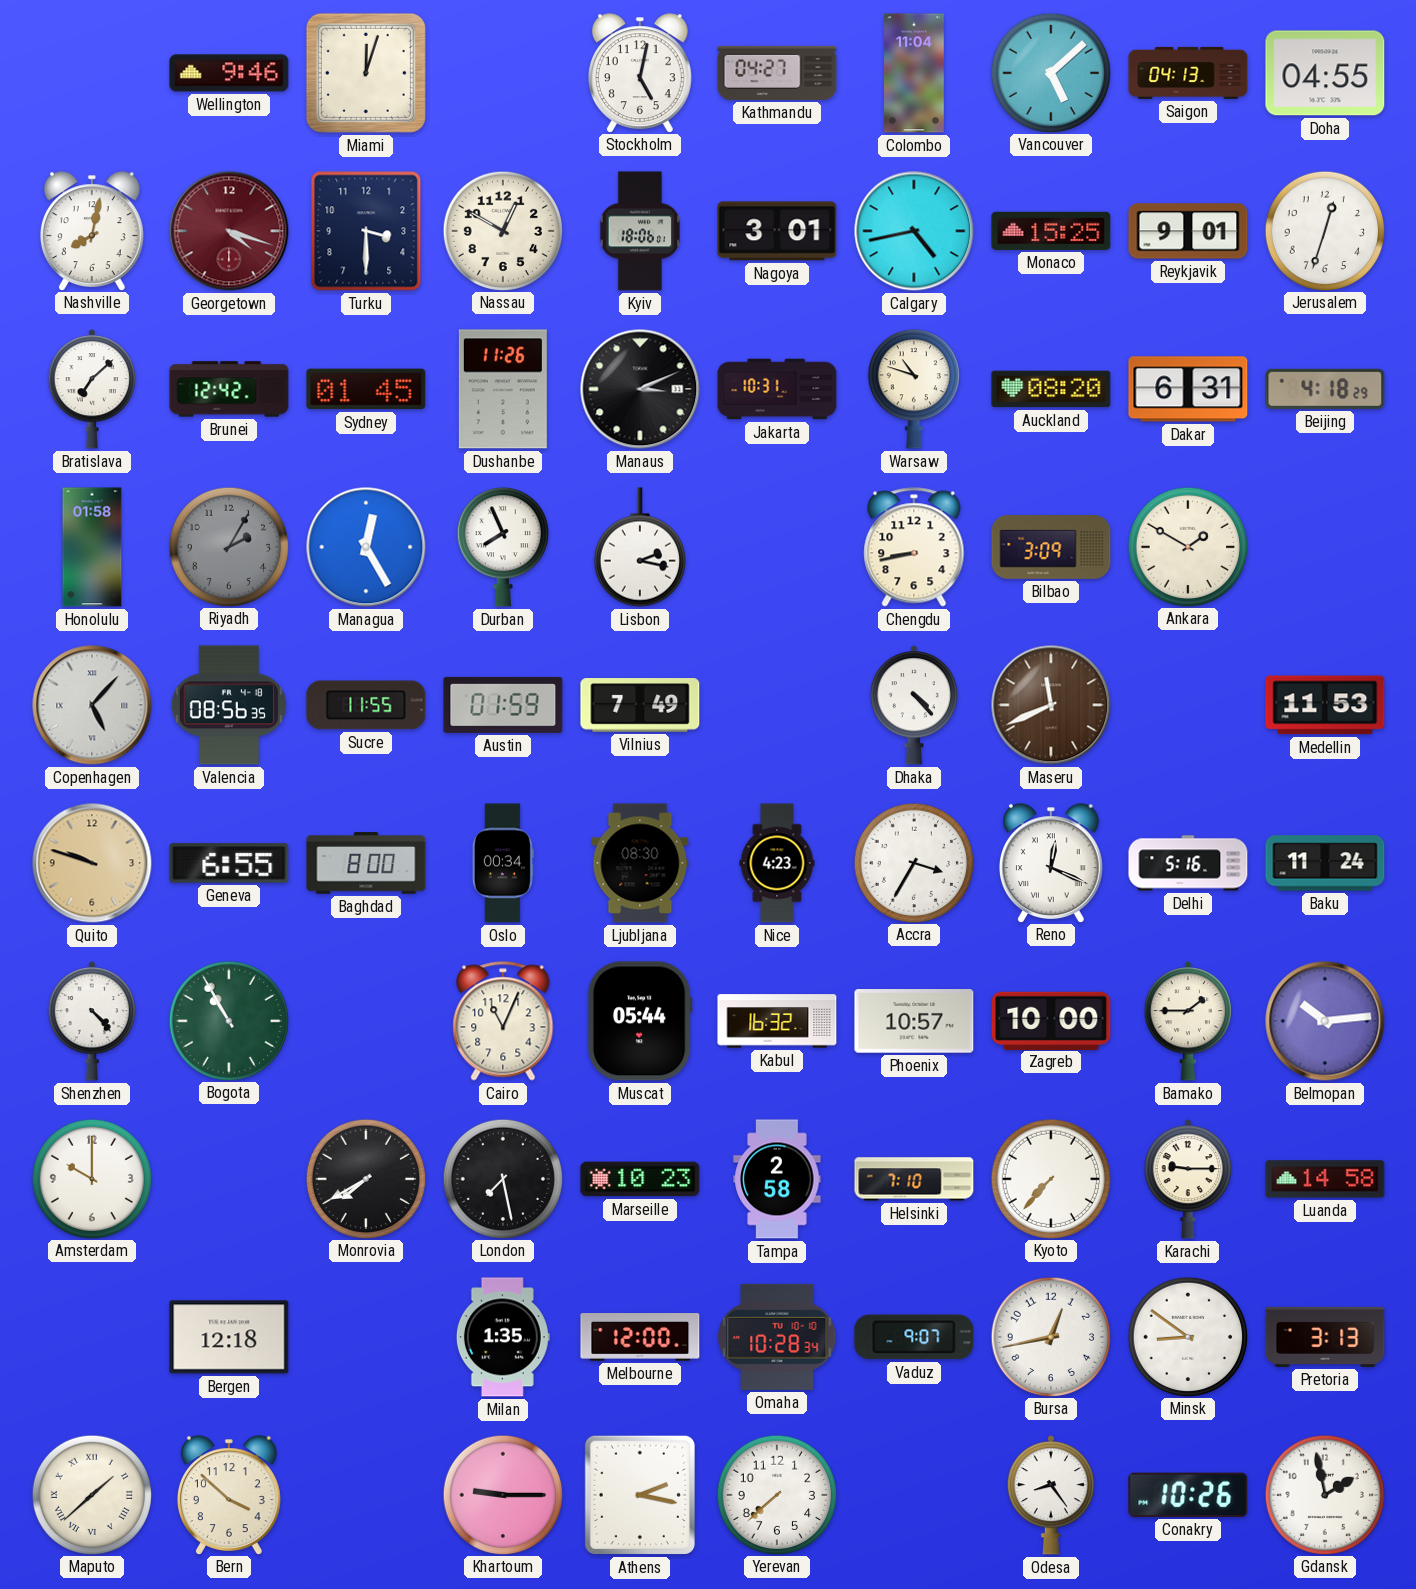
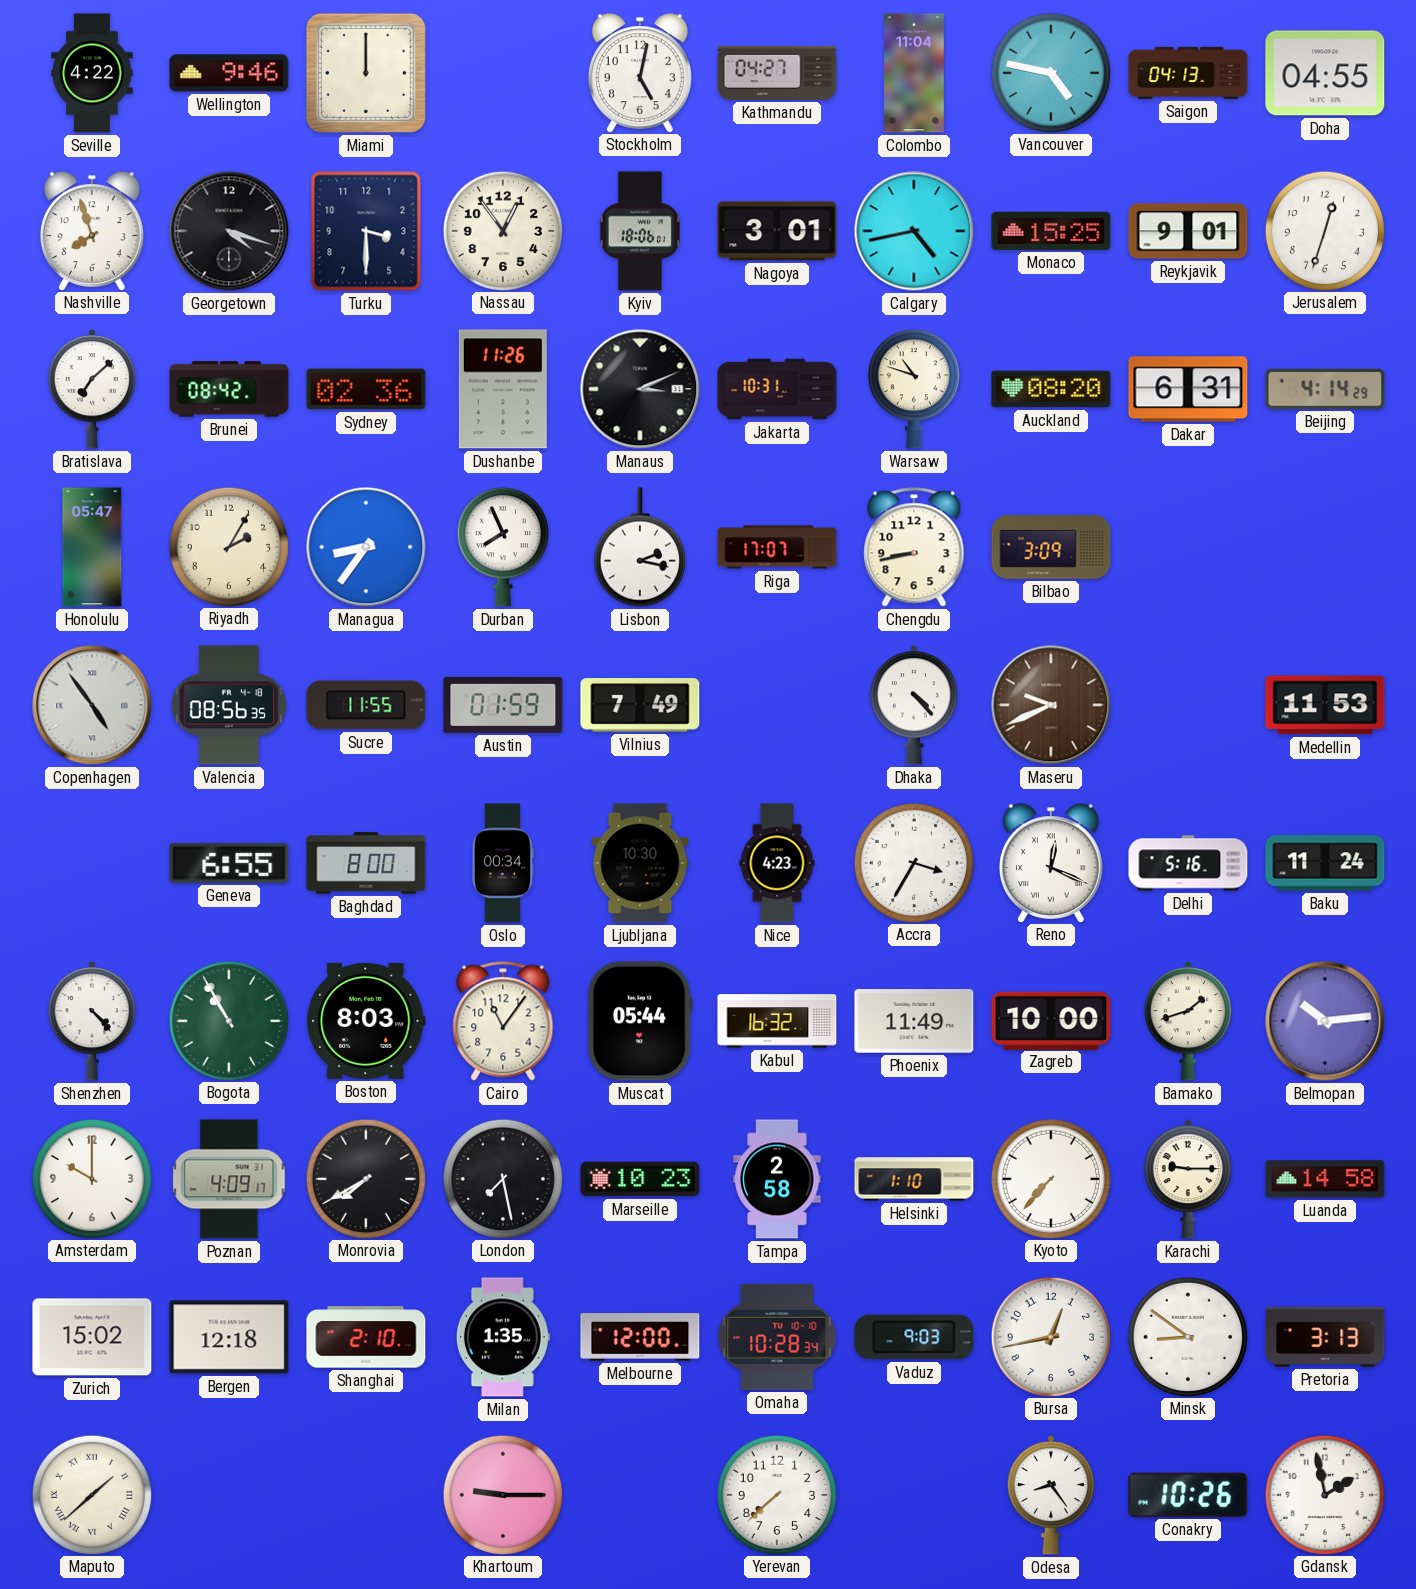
Seville: none -> 4:22 (92, 73)
Miami: 12:03 -> 12:00 (366, 73)
Vancouver: 5:08 -> 4:47 (1050, 72)
Nashville: 8:02 -> 7:57 (92, 231)
Georgetown dial: burgundy -> black (229, 231)
Nassau: 12:50 -> 12:54 (502, 230)
Brunei: 12:42 -> 08:42 (229, 389)
Sydney: 01:45 -> 02:36 (366, 389)
Beijing: 4:18 -> 4:14 (1325, 389)
Honolulu: 01:58 -> 05:47 (92, 547)
Riyadh dial: grey -> cream (228, 546)
Managua: 12:25 -> 8:36 (366, 547)
Riga: none -> 17:07 (777, 547)
Ankara: 1:50 -> none (1187, 546)
Copenhagen: 5:07 -> 4:54 (92, 705)
Maseru: 11:41 -> 9:41 (1051, 705)
Quito: 9:48 -> none (92, 863)
Ljubljana: 08:30 -> 10:30 (640, 863)
Boston: none -> 8:03 (366, 1021)
Cairo: 11:04 -> 11:06 (503, 1021)
Phoenix: 10:57 -> 11:49 (914, 1021)
Bamako: 1:45 -> 1:42 (1187, 1021)
Poznan: none -> 4:09 (229, 1179)
Helsinki: 7:10 -> 1:10 (914, 1179)
Zurich: none -> 15:02 (92, 1337)
Shanghai: none -> 2:10 (366, 1337)
Vaduz: 9:07 -> 9:03 (914, 1337)
Bern: 3:52 -> none (229, 1495)
Athens: 2:17 -> none (640, 1495)
